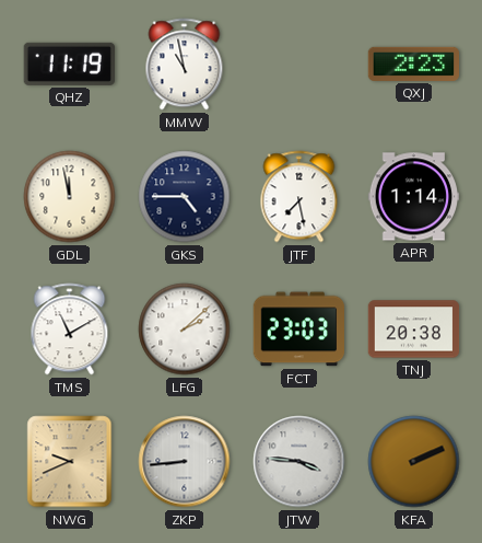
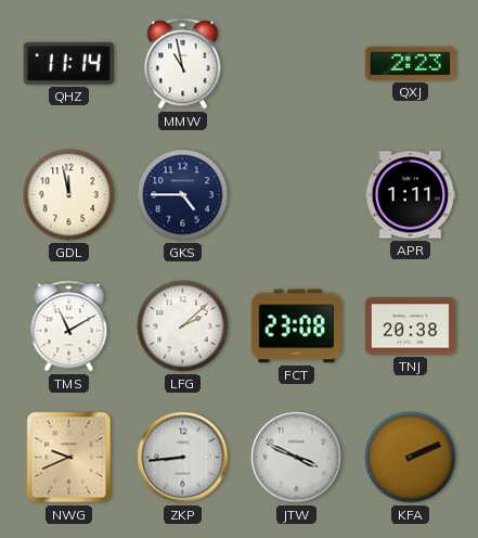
QHZ: 11:19 -> 11:14 (68, 63)
JTF: 7:28 -> none (299, 197)
APR: 1:14 -> 1:11 (411, 195)
FCT: 23:03 -> 23:08 (296, 326)
JTW: 3:46 -> 3:49 (297, 458)
